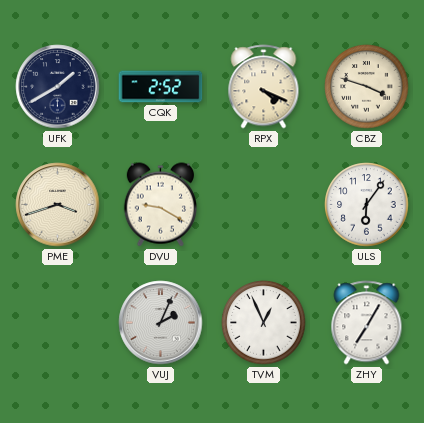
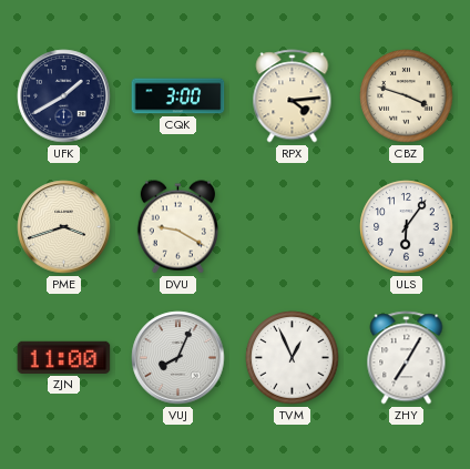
CQK: 2:52 -> 3:00 (178, 96)
RPX: 4:19 -> 4:14 (293, 96)
ZJN: none -> 11:00 (64, 357)
VUJ: 2:04 -> 8:04 (178, 358)
